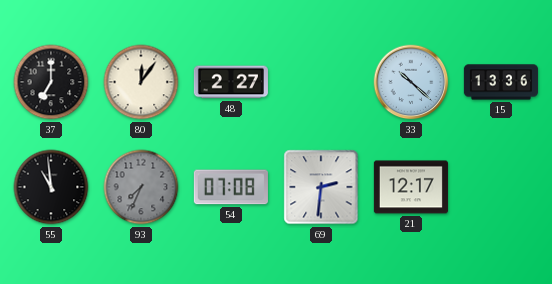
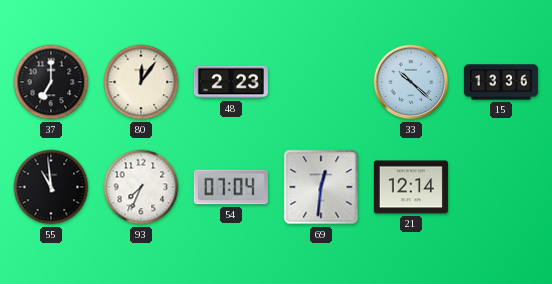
48: 2:27 -> 2:23 (231, 82)
93 dial: grey -> white (141, 187)
54: 07:08 -> 07:04 (231, 187)
69: 2:31 -> 12:31 (321, 187)
21: 12:17 -> 12:14 (411, 187)
